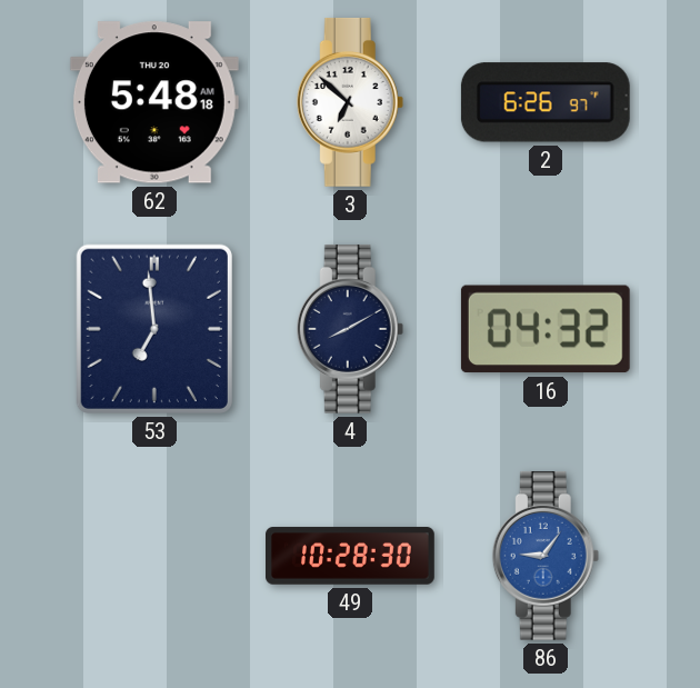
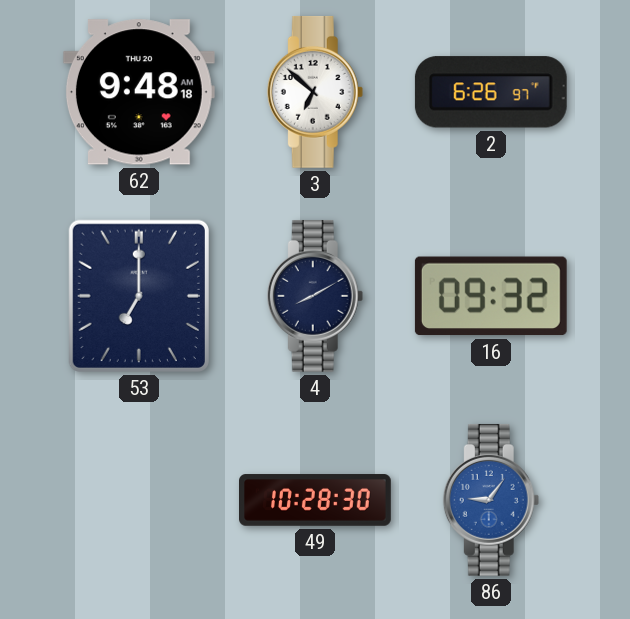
62: 5:48 -> 9:48 (139, 92)
53: 6:59 -> 7:00 (139, 296)
16: 04:32 -> 09:32 (491, 296)
